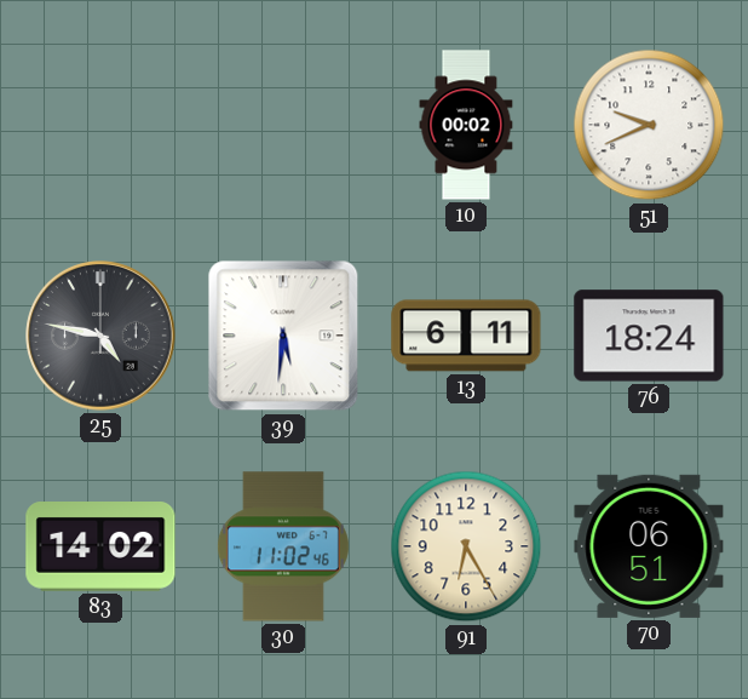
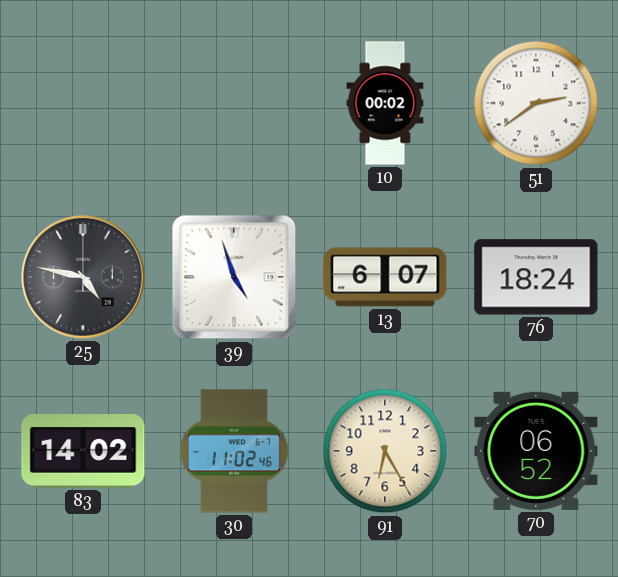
51: 9:41 -> 2:39 (536, 103)
39: 5:31 -> 4:57 (234, 277)
13: 6:11 -> 6:07 (385, 277)
70: 06:51 -> 06:52 (536, 451)
